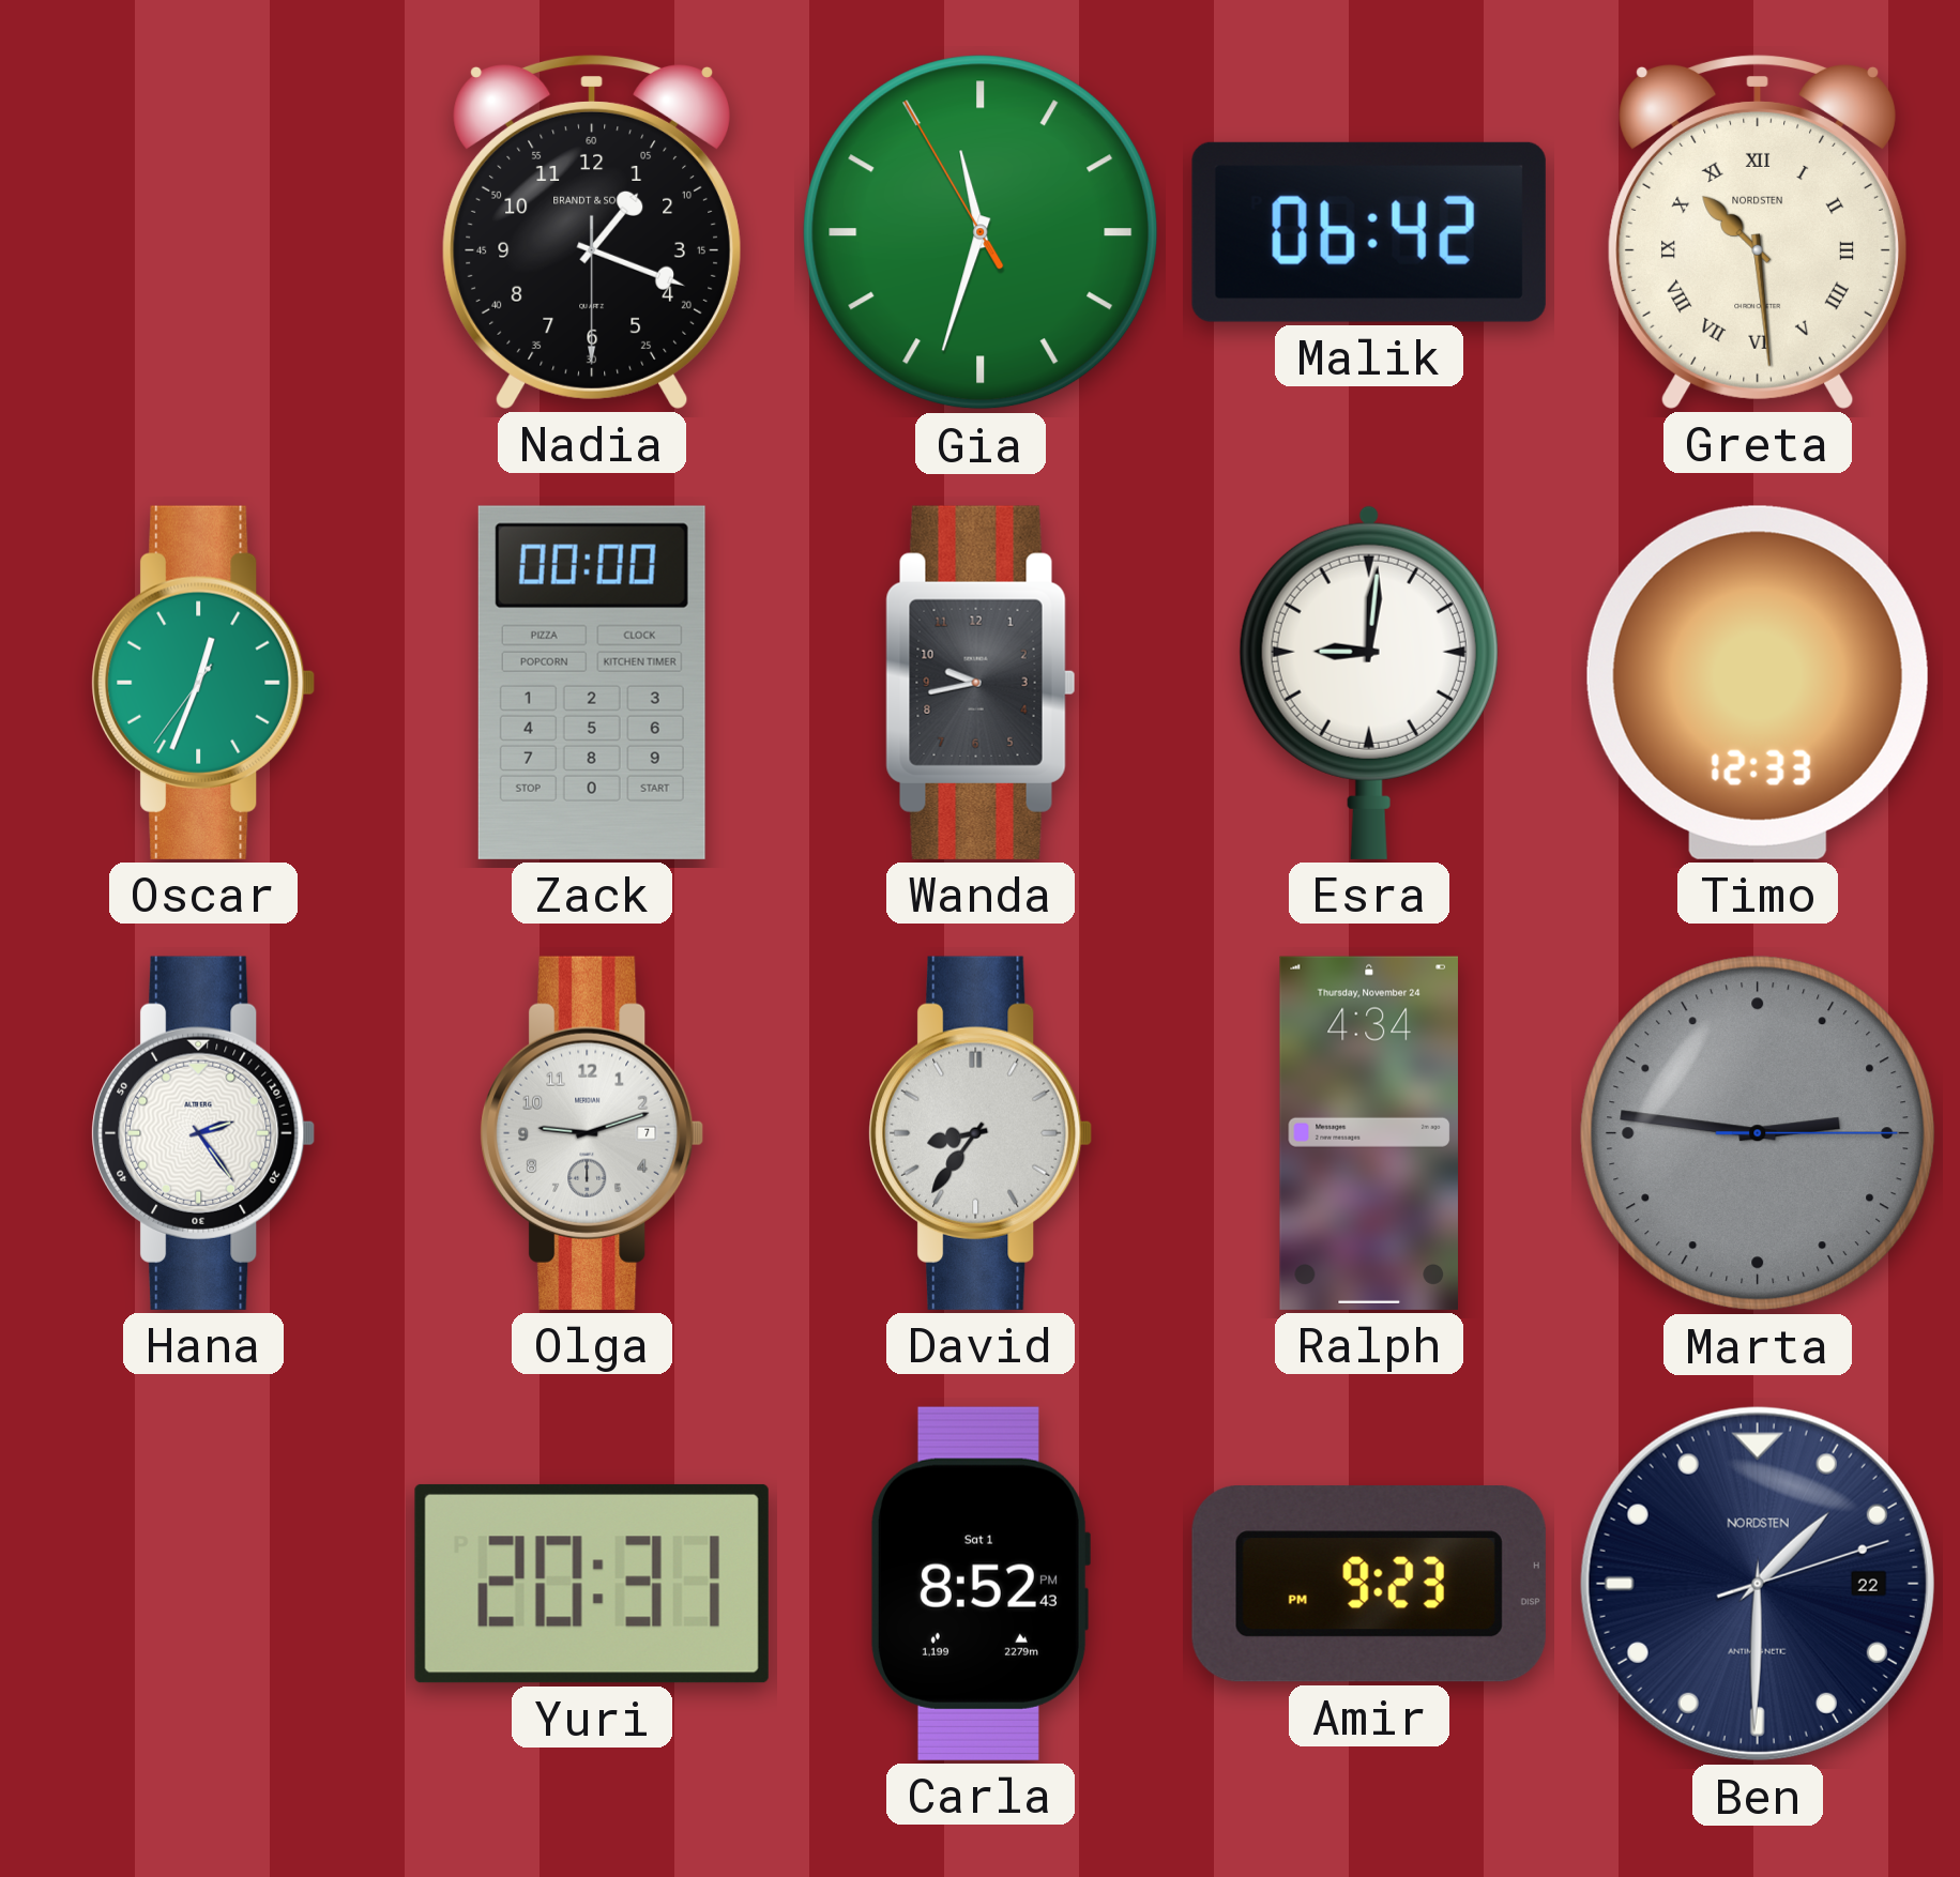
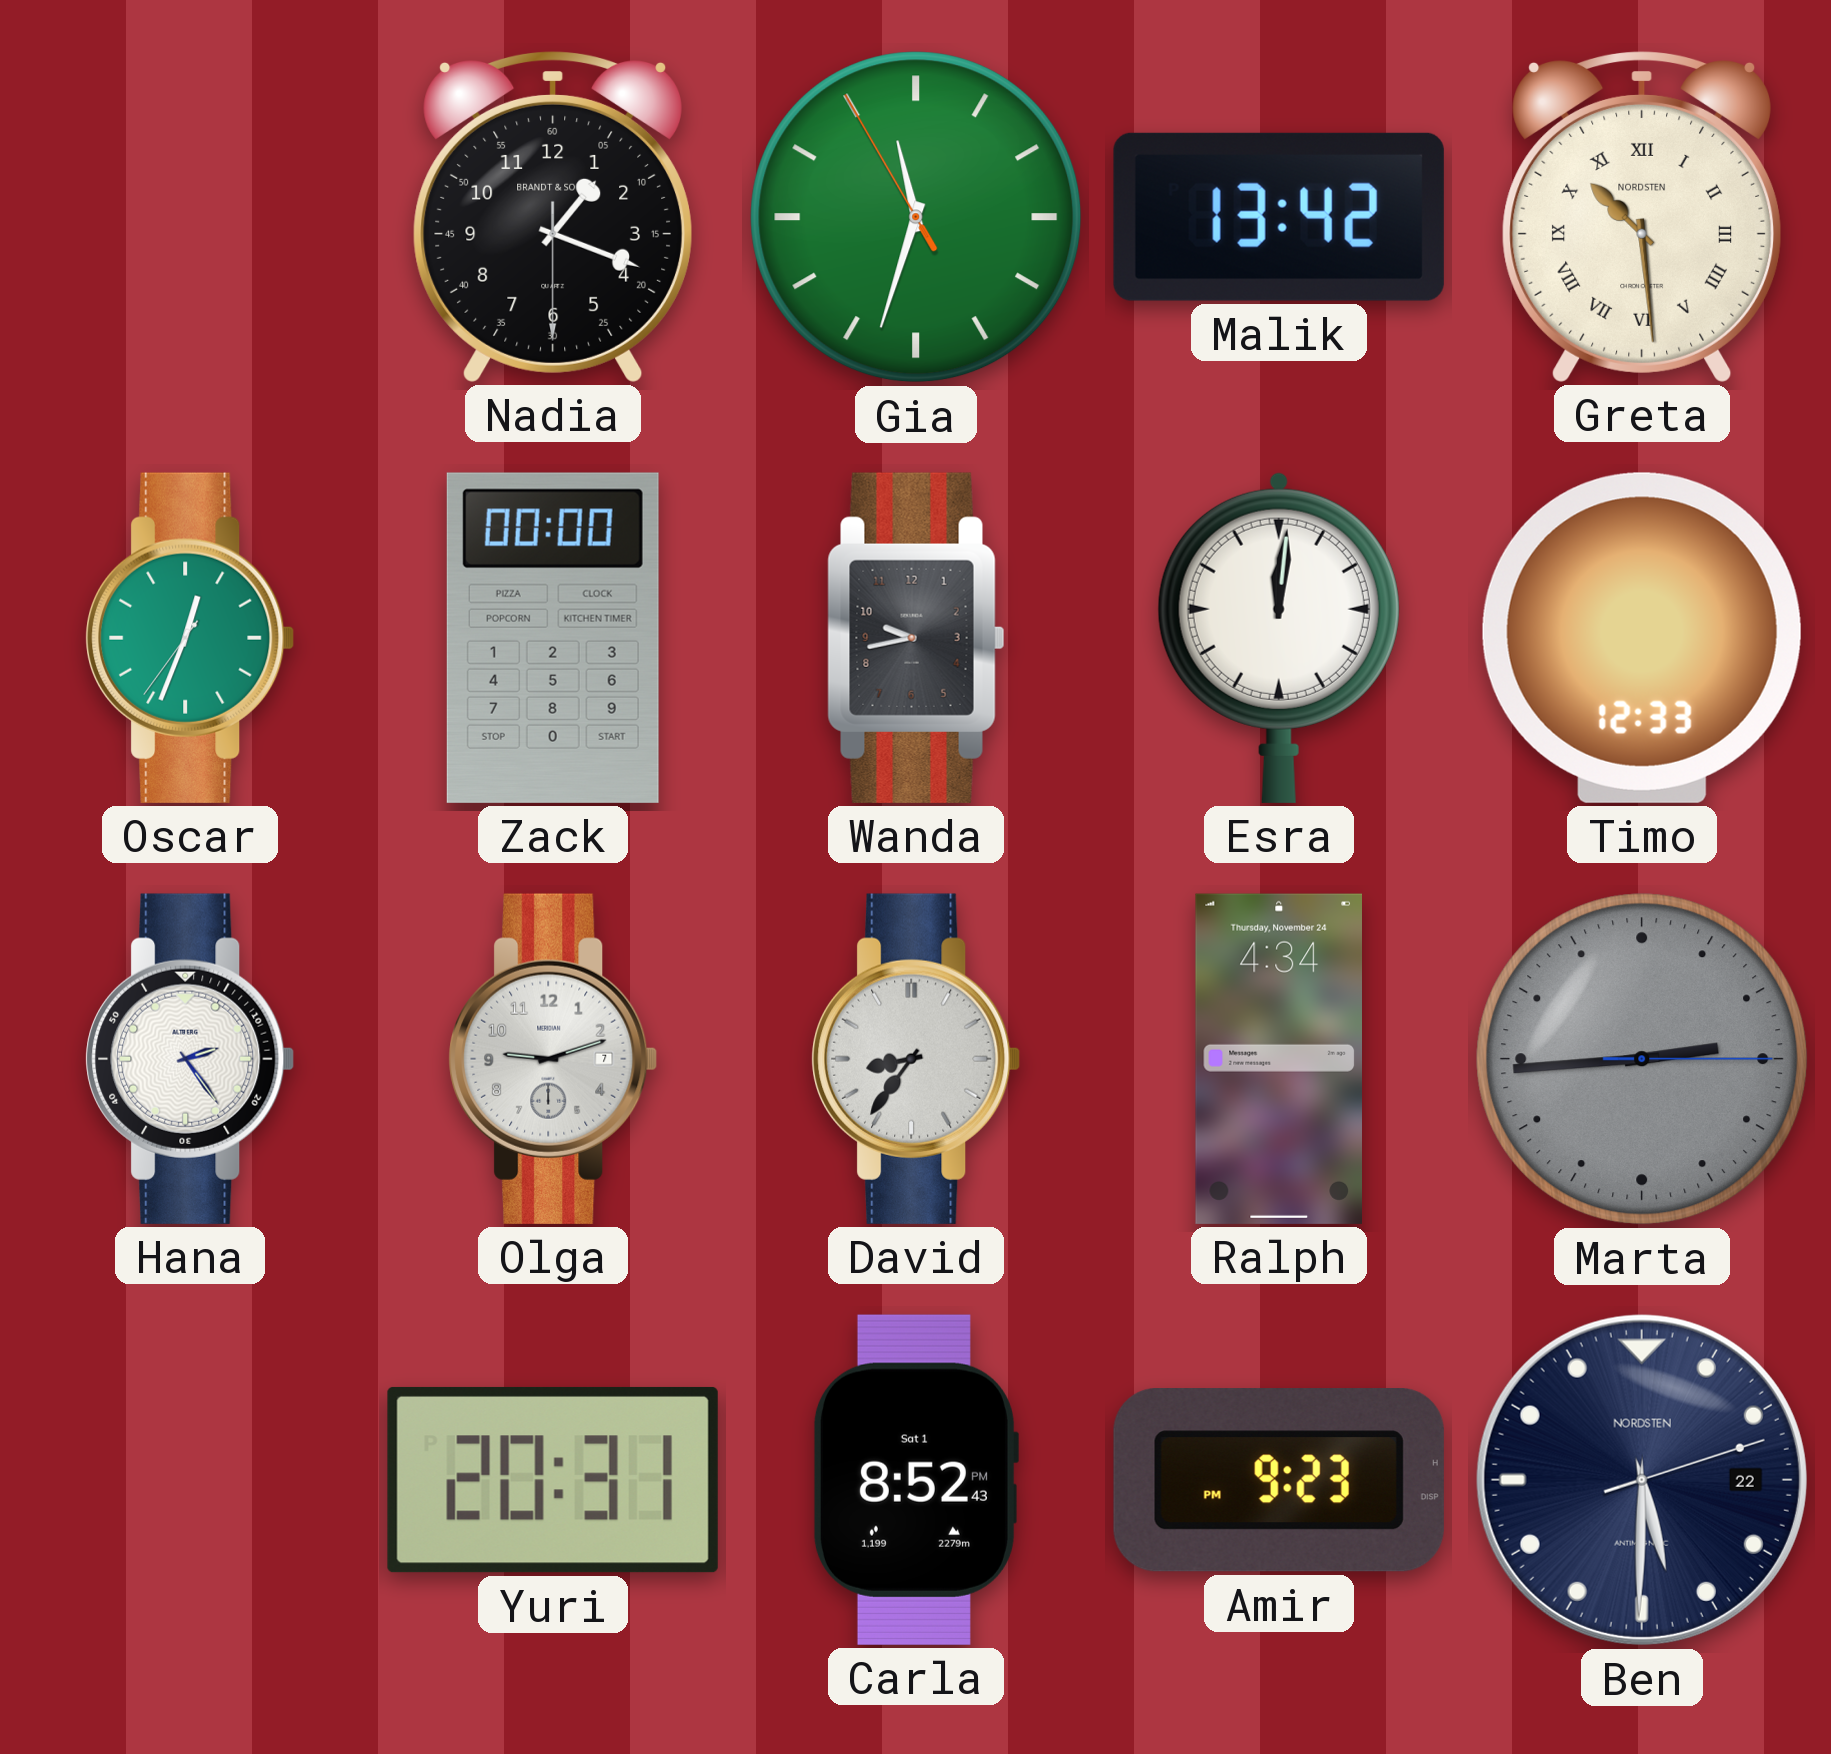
Malik: 06:42 -> 13:42 (1279, 217)
Esra: 9:01 -> 12:01 (1279, 637)
Marta: 2:46 -> 2:44 (1642, 1059)
Ben: 1:30 -> 5:30 (1642, 1480)
